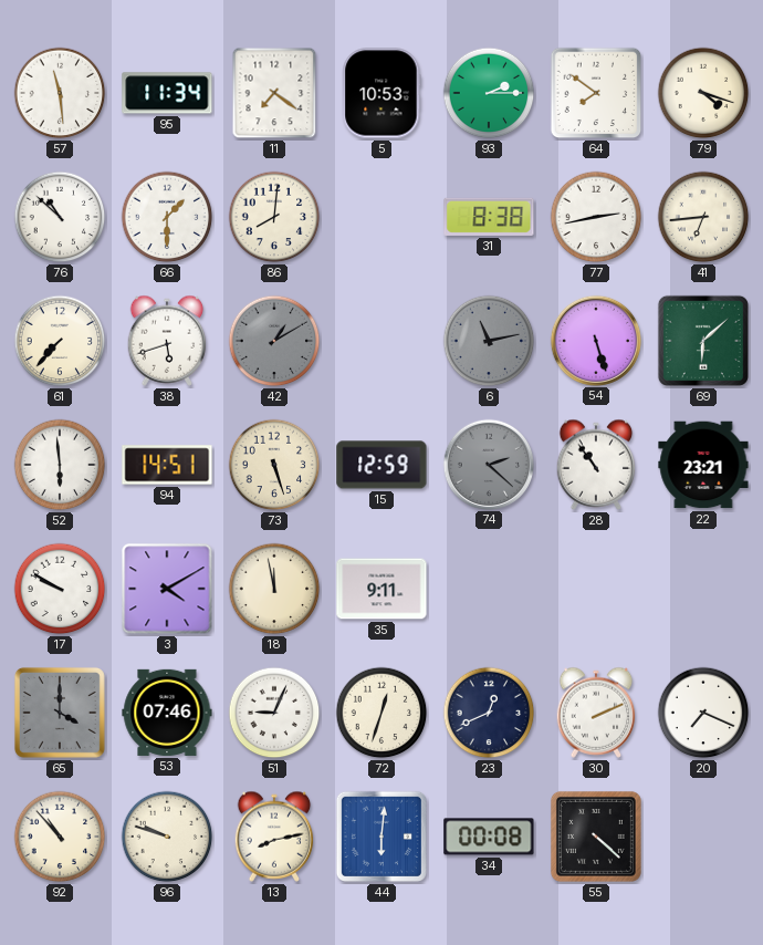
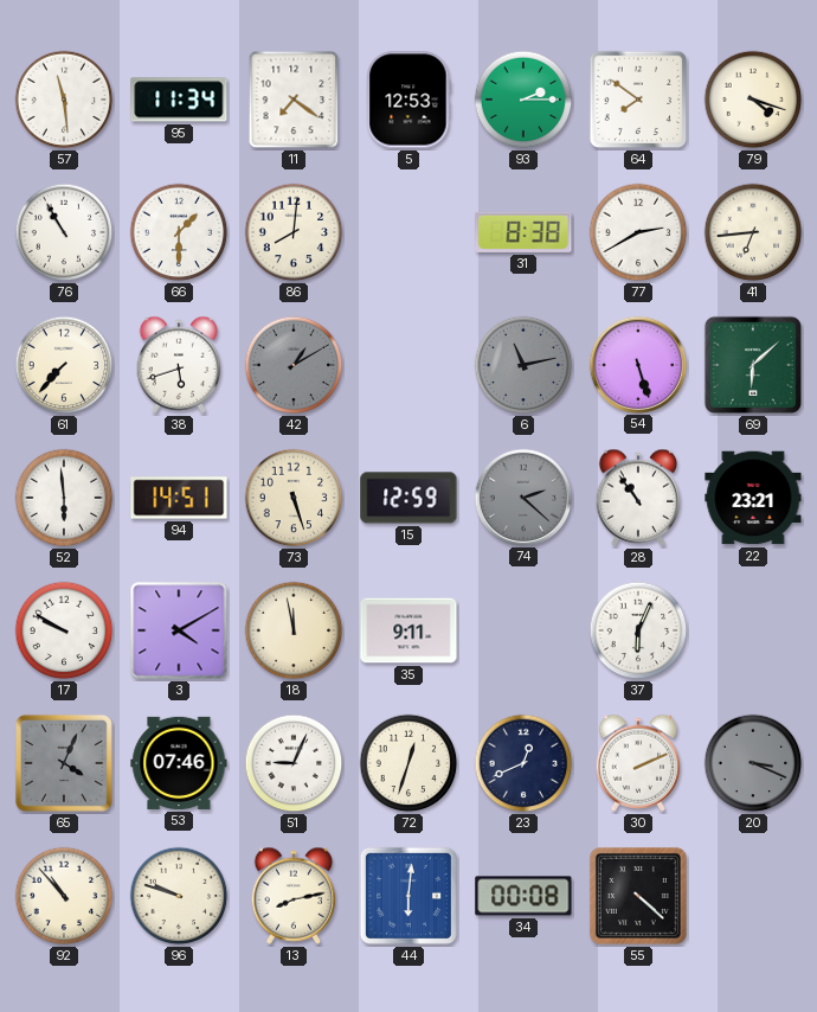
5: 10:53 -> 12:53 (408, 100)
76: 10:52 -> 10:55 (64, 232)
77: 2:43 -> 2:40 (638, 232)
37: none -> 6:04 (638, 630)
65: 4:00 -> 4:04 (64, 763)
20: 7:19 -> 3:19 (753, 763)
20 dial: white -> grey (753, 763)
